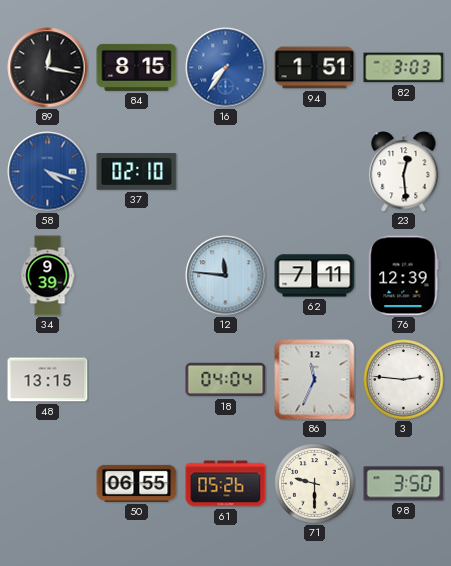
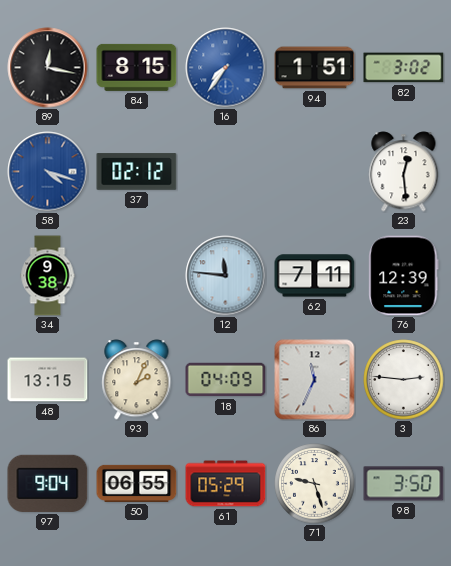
82: 3:03 -> 3:02 (404, 68)
37: 02:10 -> 02:12 (137, 172)
34: 9:39 -> 9:38 (48, 276)
93: none -> 2:04 (137, 380)
18: 04:04 -> 04:09 (226, 380)
97: none -> 9:04 (48, 483)
61: 05:26 -> 05:29 (226, 484)
71: 9:30 -> 9:27 (315, 484)
